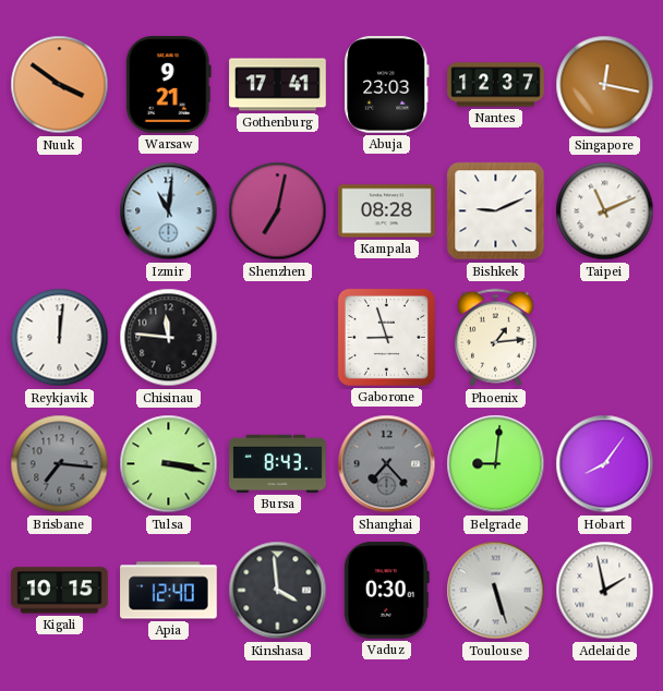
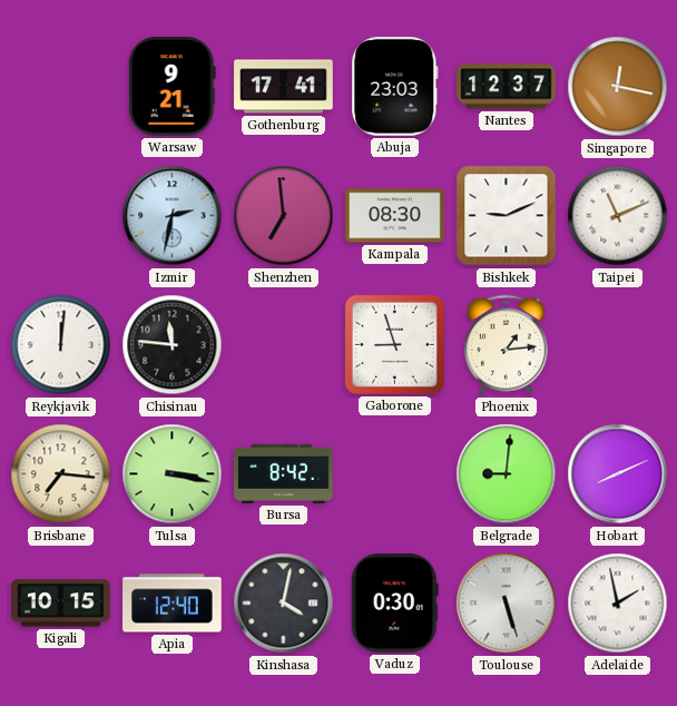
Nuuk: 3:51 -> none (60, 85)
Izmir: 11:01 -> 2:32 (173, 216)
Shenzhen: 7:02 -> 6:59 (284, 216)
Kampala: 08:28 -> 08:30 (395, 216)
Brisbane dial: grey -> cream (61, 474)
Bursa: 8:43 -> 8:42 (284, 473)
Shanghai: 7:23 -> none (387, 464)
Hobart: 8:06 -> 8:11 (618, 474)
Kinshasa: 3:59 -> 4:02 (284, 604)
